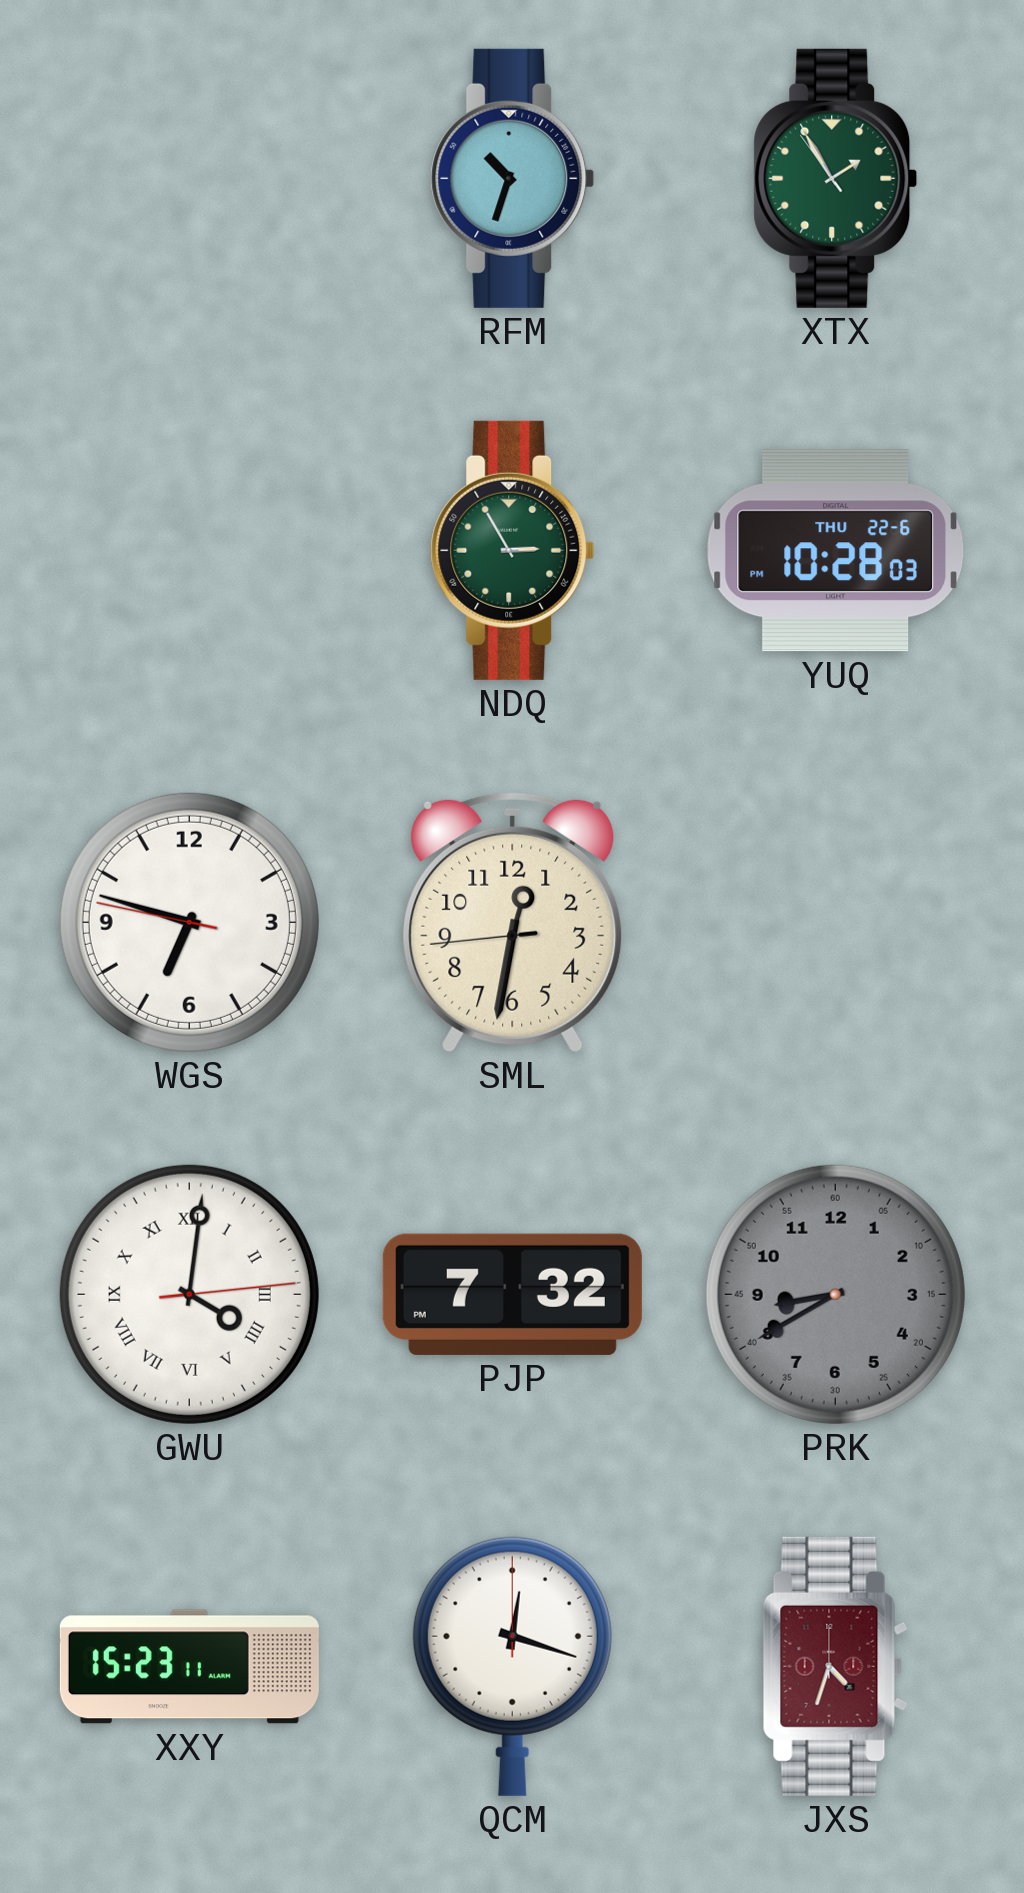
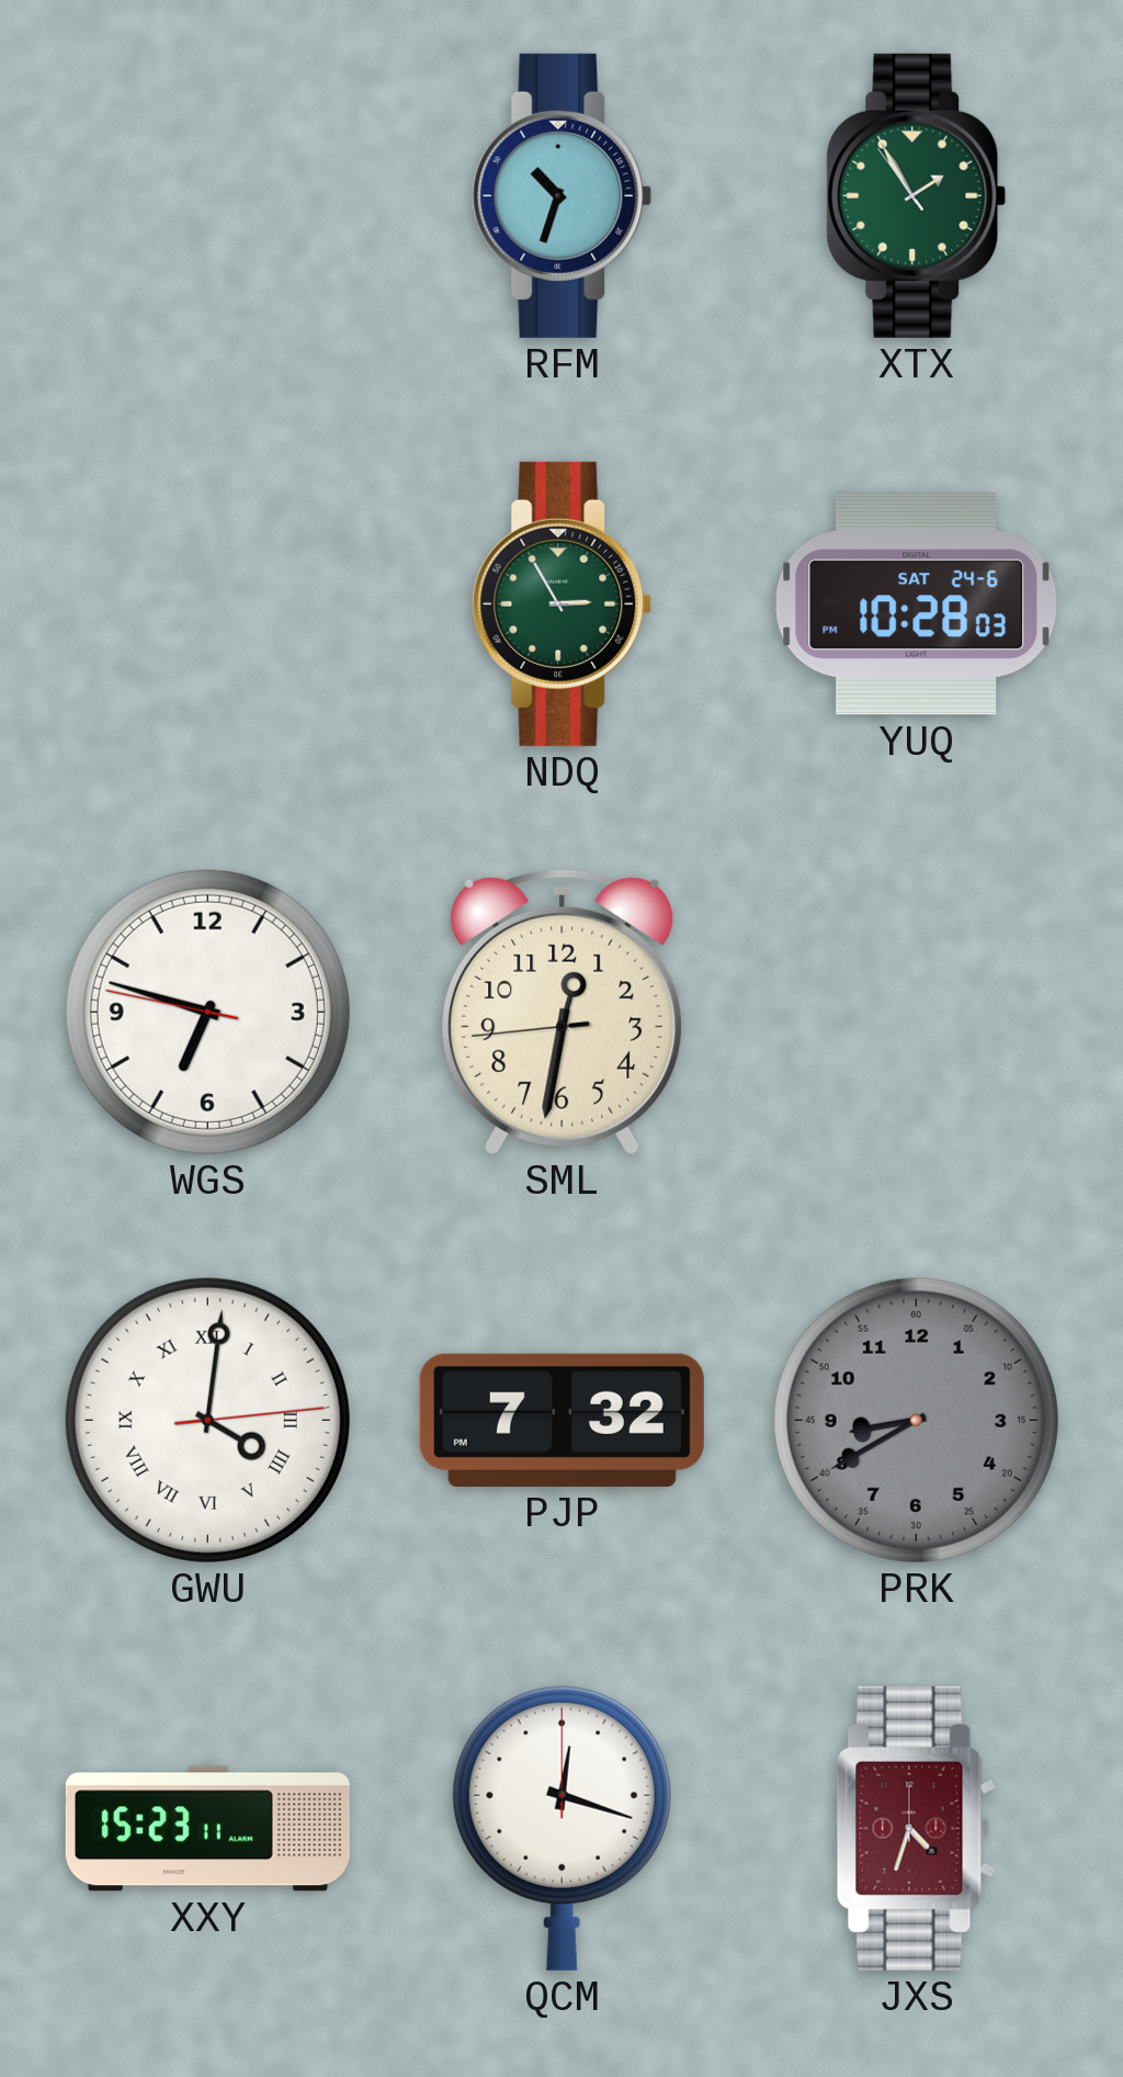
YUQ date: THU 22-6 -> SAT 24-6 (916, 605)
